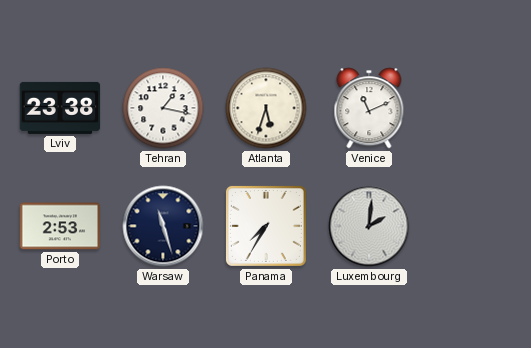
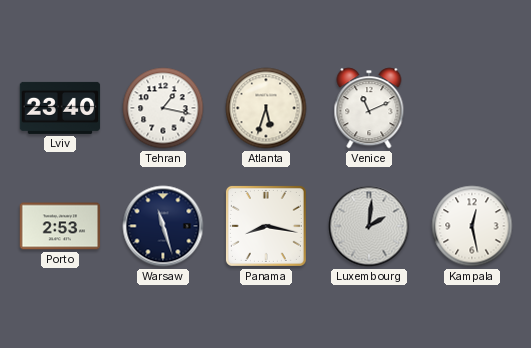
Lviv: 23:38 -> 23:40 (60, 108)
Panama: 7:35 -> 8:17 (266, 226)
Kampala: none -> 12:28 (472, 226)
